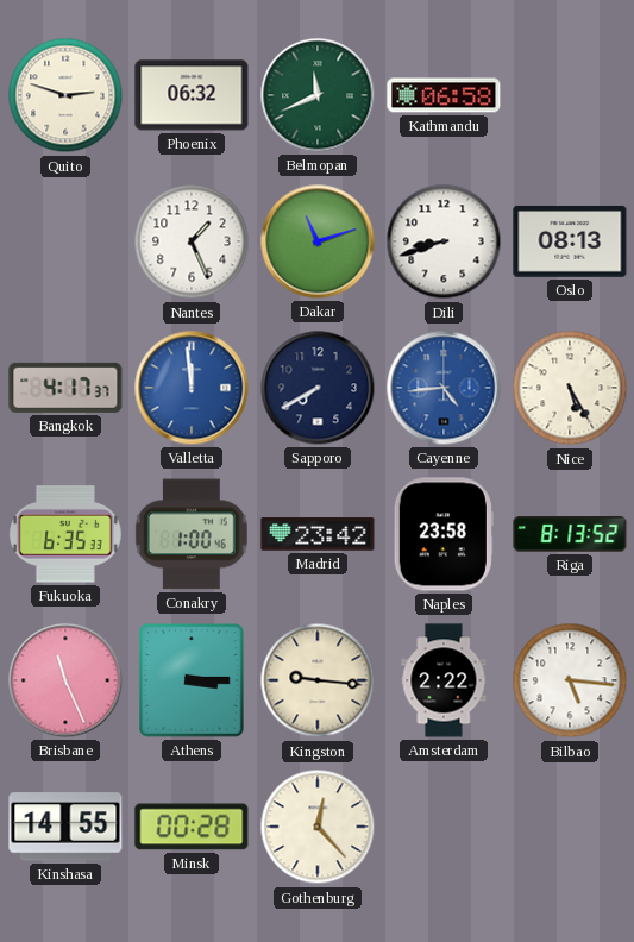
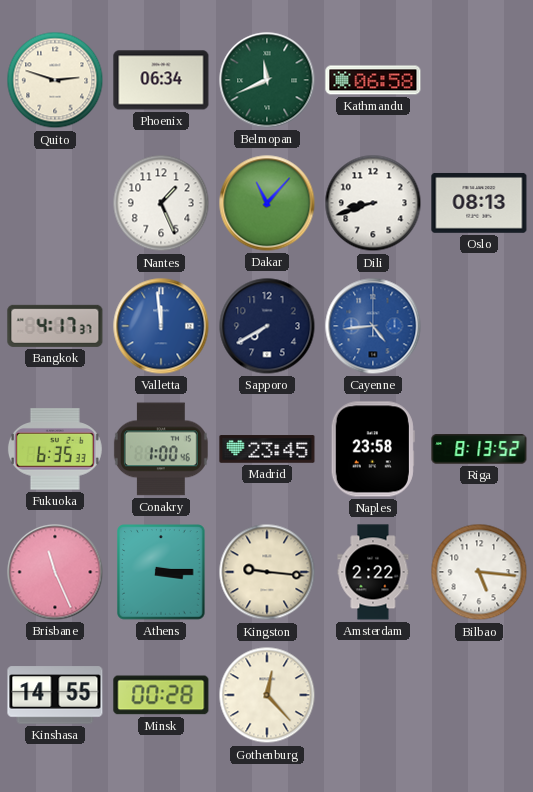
Phoenix: 06:32 -> 06:34 (161, 80)
Dakar: 11:12 -> 11:07 (267, 203)
Nice: 5:25 -> none (570, 388)
Madrid: 23:42 -> 23:45 (267, 449)
